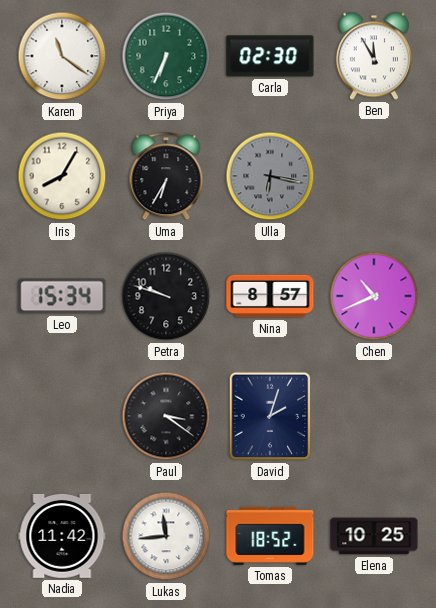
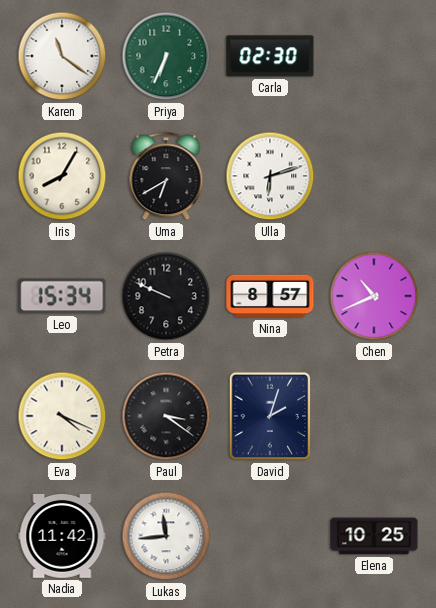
Ben: 11:55 -> none (374, 56)
Uma: 6:35 -> 6:40 (166, 177)
Ulla: 6:17 -> 6:12 (270, 176)
Ulla dial: grey -> white (270, 176)
Petra: 9:48 -> 9:49 (166, 296)
Eva: none -> 4:19 (62, 416)
Tomas: 18:52 -> none (270, 536)
